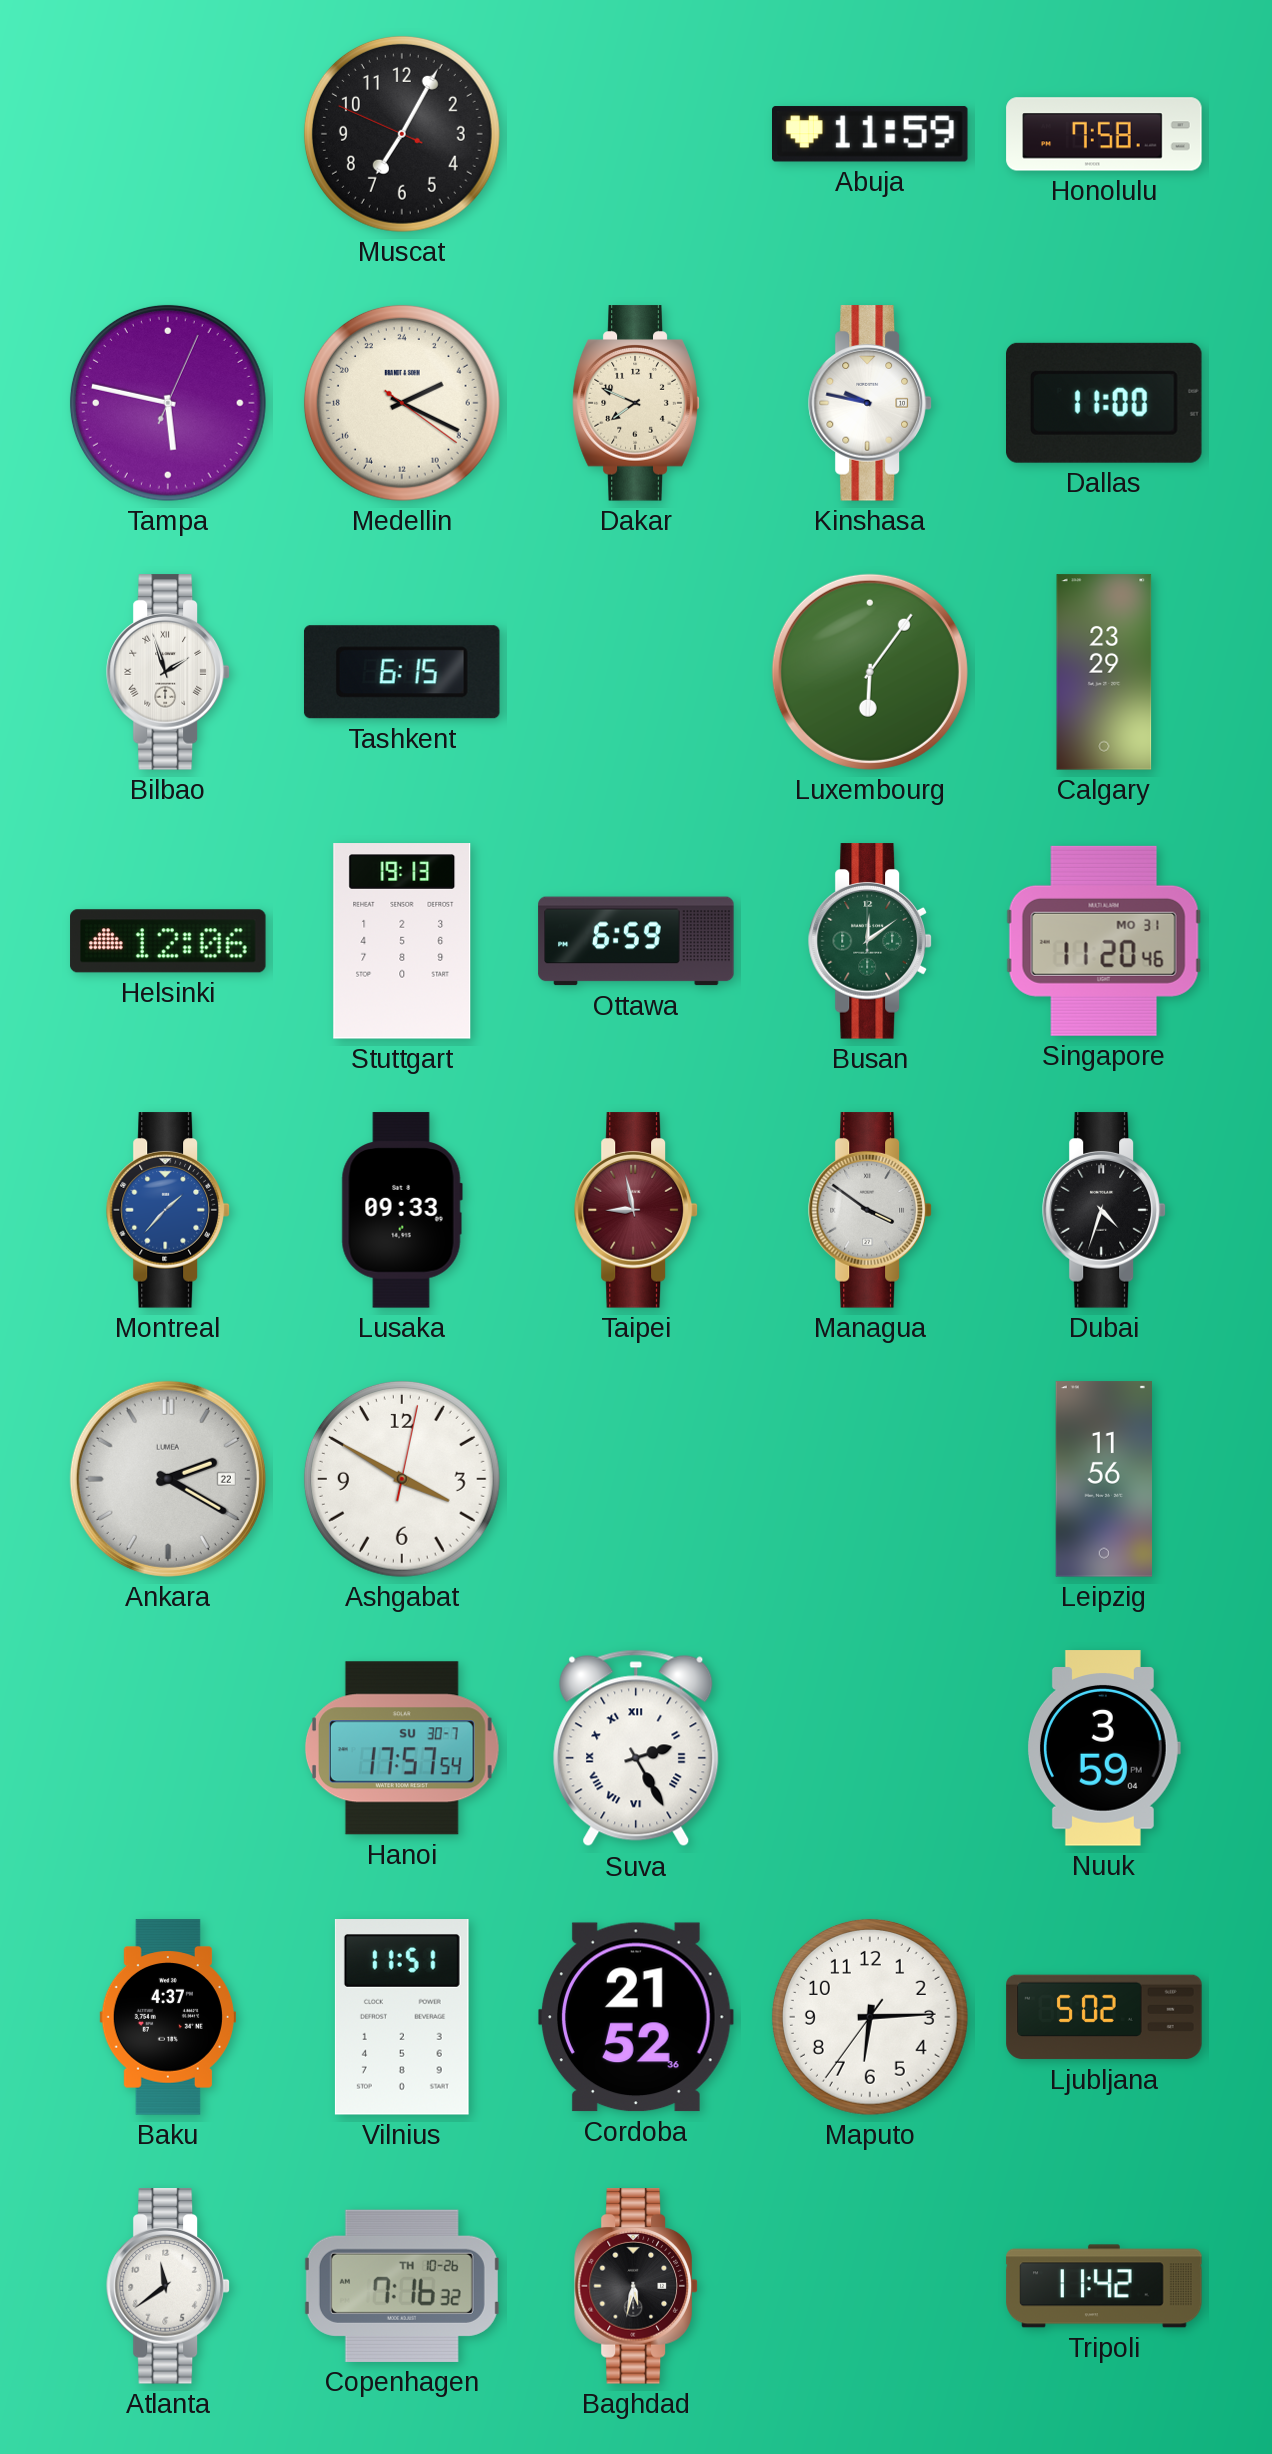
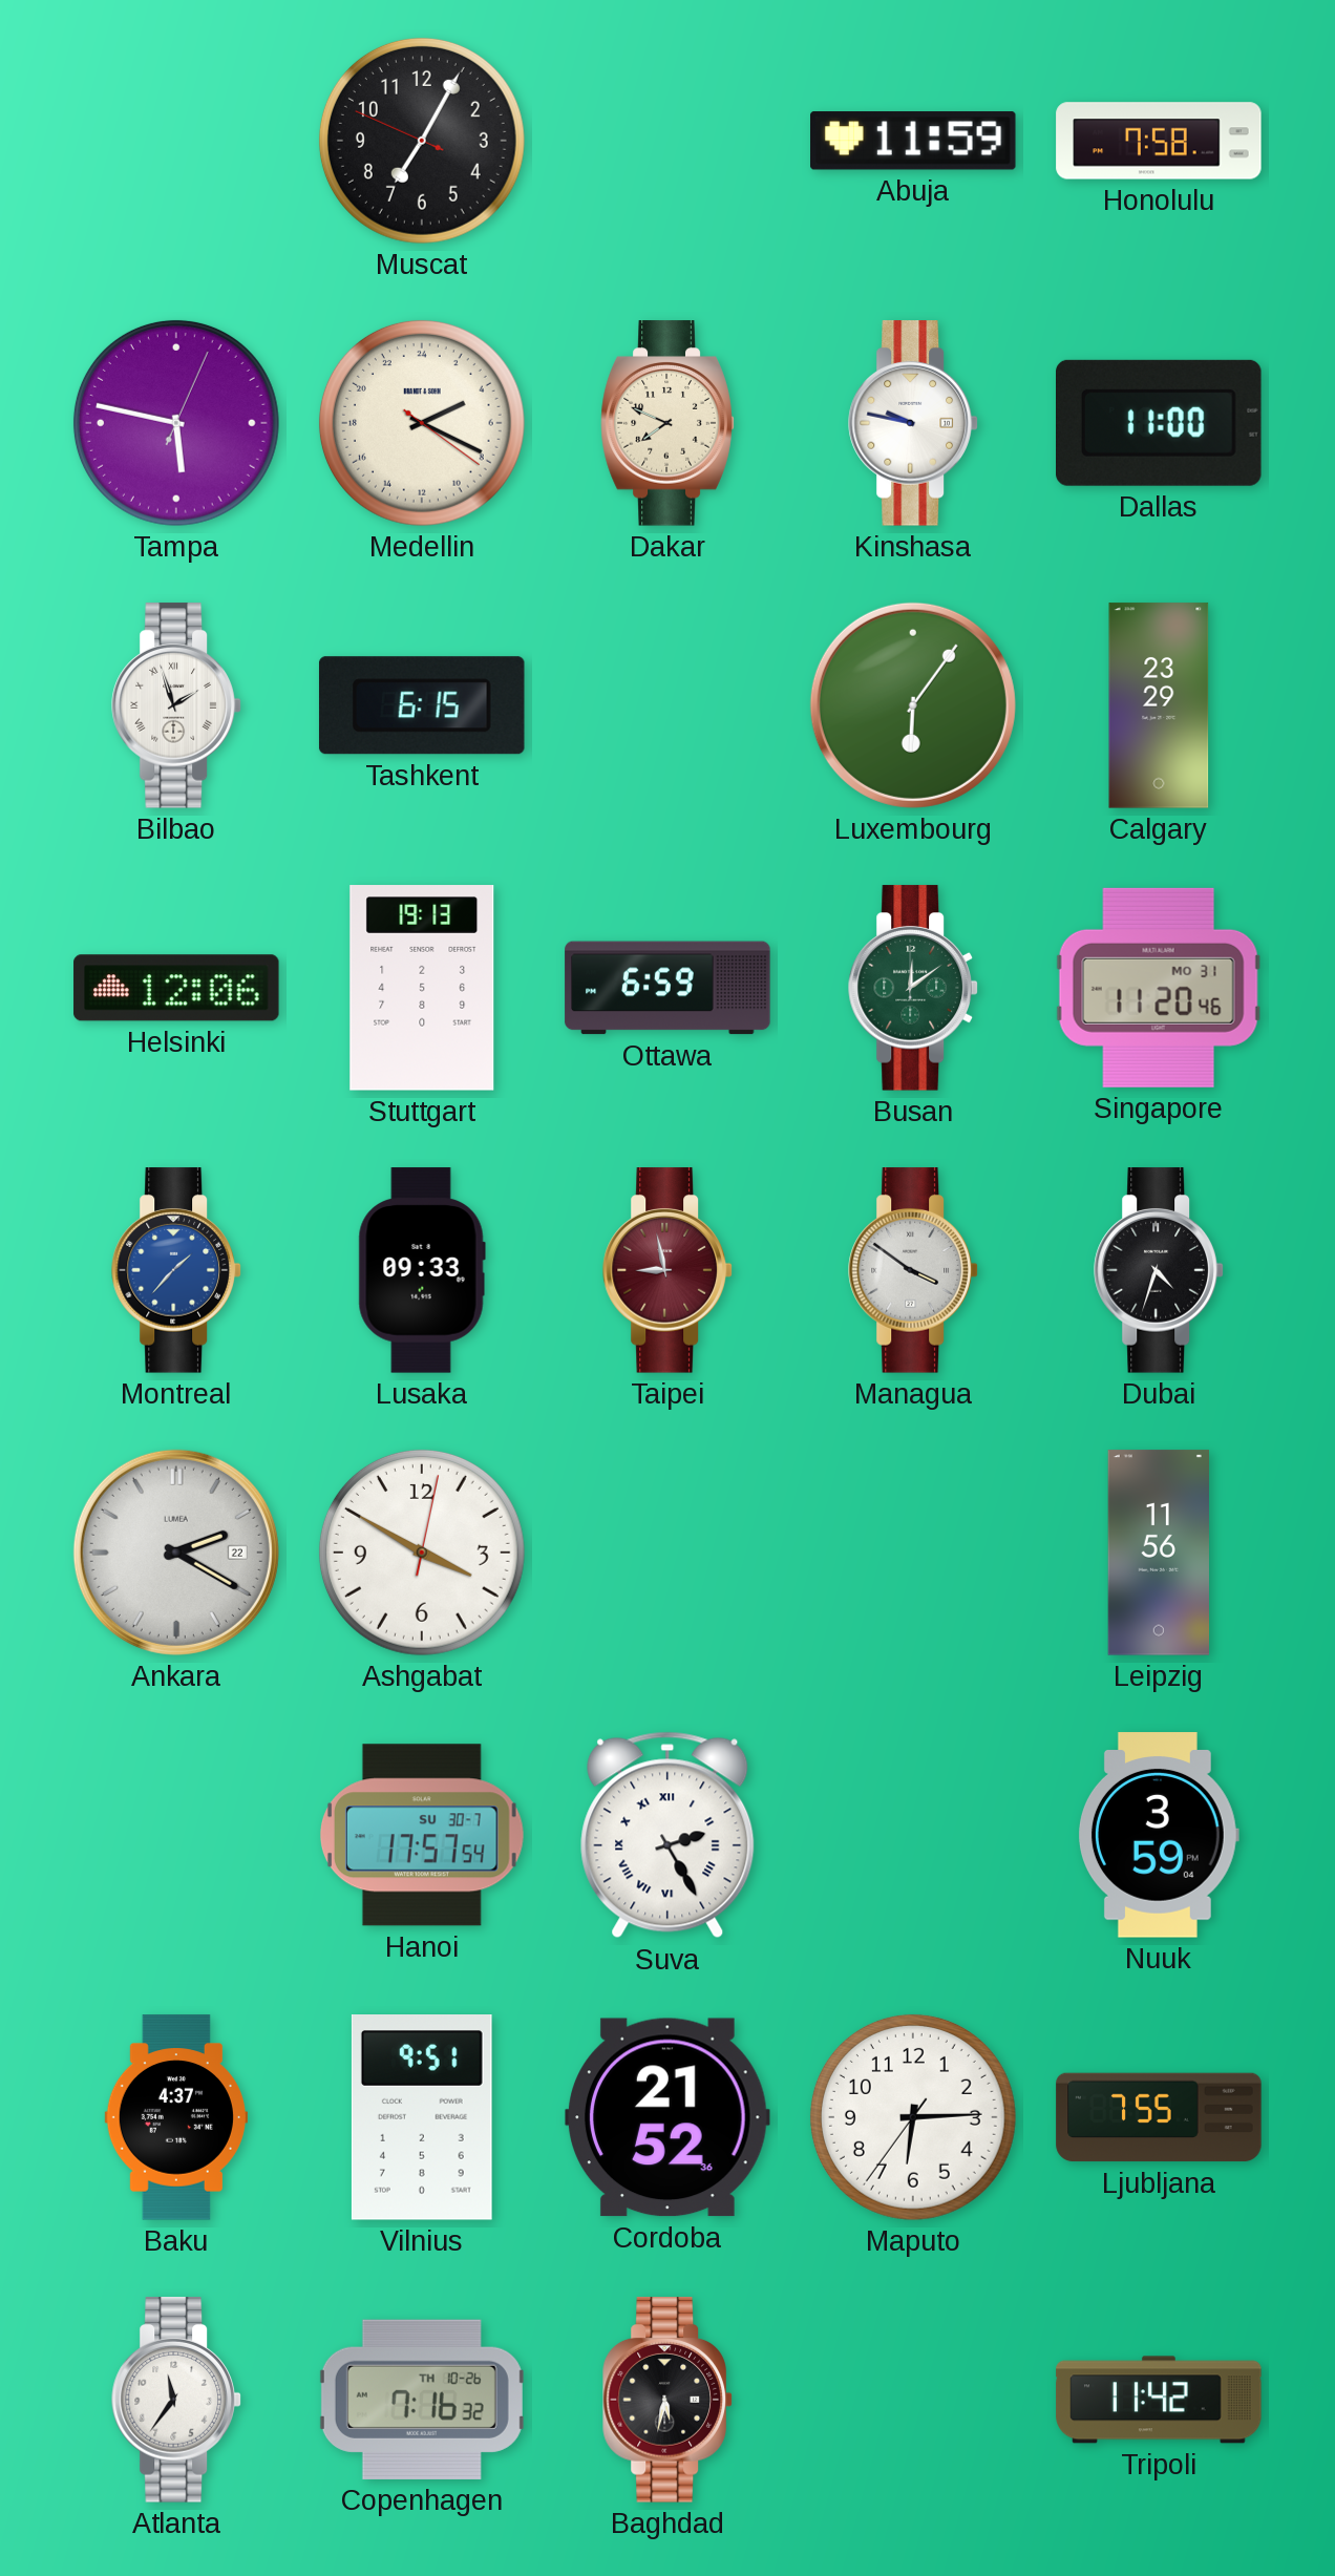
Vilnius: 11:51 -> 9:51 (422, 2118)
Ljubljana: 5:02 -> 7:55 (1159, 2117)
Atlanta: 11:39 -> 11:36 (176, 2400)
